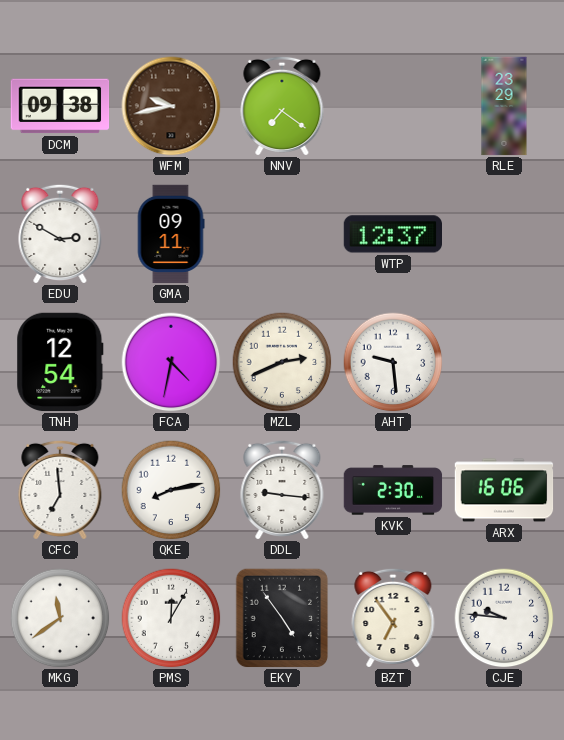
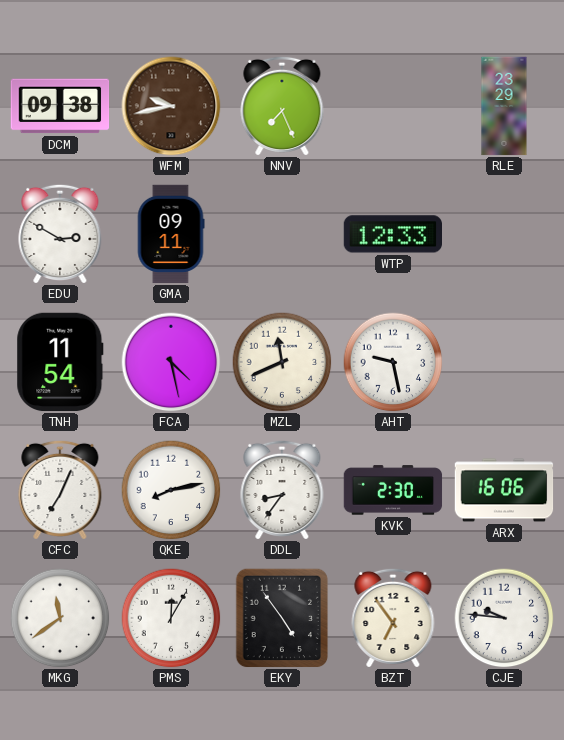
NNV: 7:21 -> 7:26 (282, 105)
WTP: 12:37 -> 12:33 (392, 234)
TNH: 12:54 -> 11:54 (60, 362)
FCA: 4:32 -> 4:28 (171, 362)
MZL: 2:41 -> 11:41 (282, 362)
AHT: 9:29 -> 9:28 (393, 362)
CFC: 6:59 -> 7:04 (60, 489)
DDL: 9:16 -> 8:36 (282, 489)
